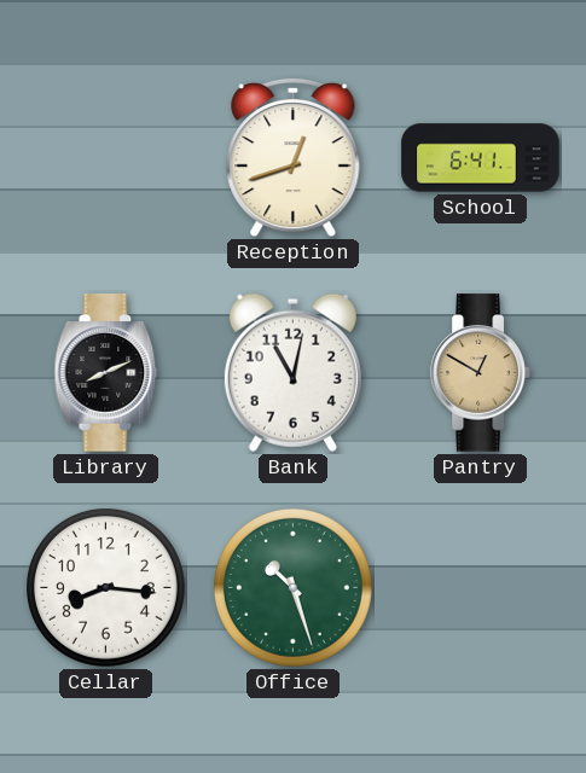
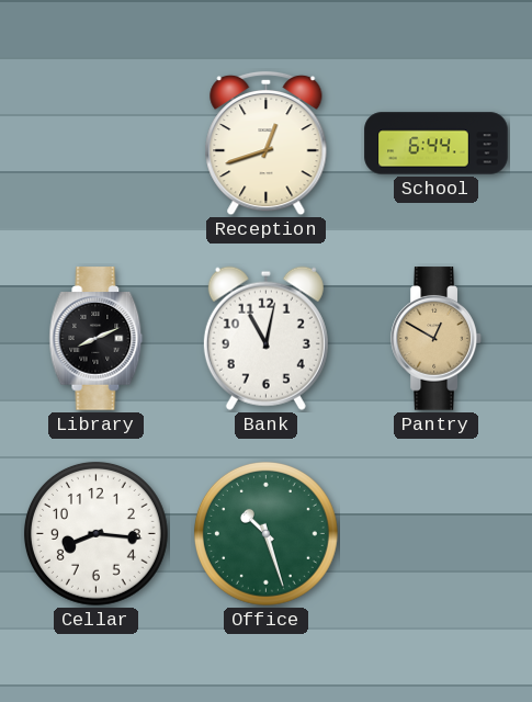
School: 6:41 -> 6:44 (437, 144)
